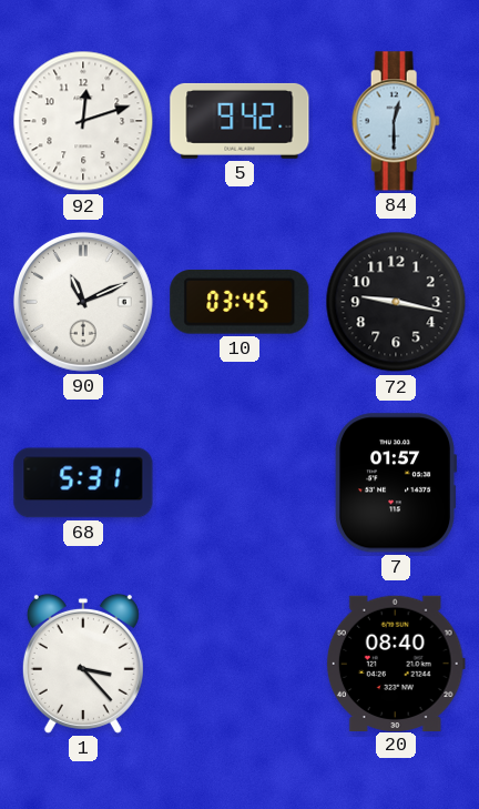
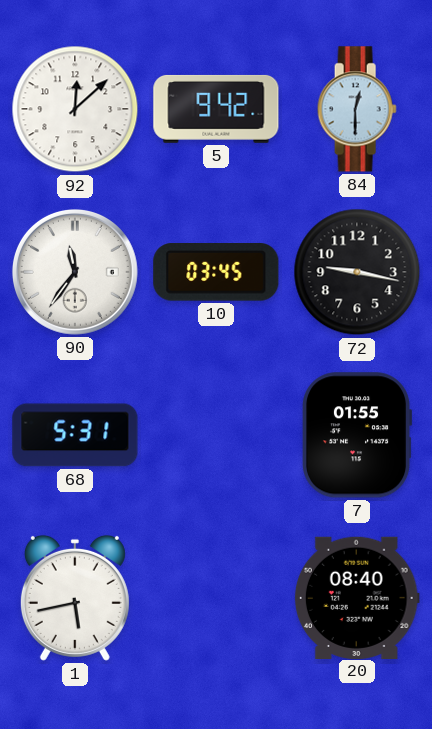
92: 12:12 -> 12:08 (75, 109)
90: 11:11 -> 11:36 (75, 272)
7: 01:57 -> 01:55 (357, 435)
1: 3:23 -> 5:43 (75, 598)
